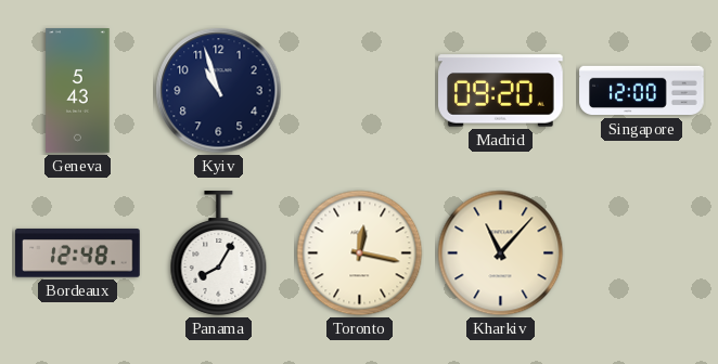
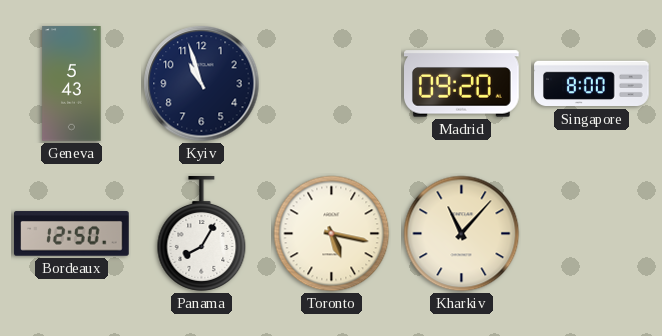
Singapore: 12:00 -> 8:00 (592, 84)
Bordeaux: 12:48 -> 12:50 (72, 234)
Toronto: 12:17 -> 5:17 (332, 234)
